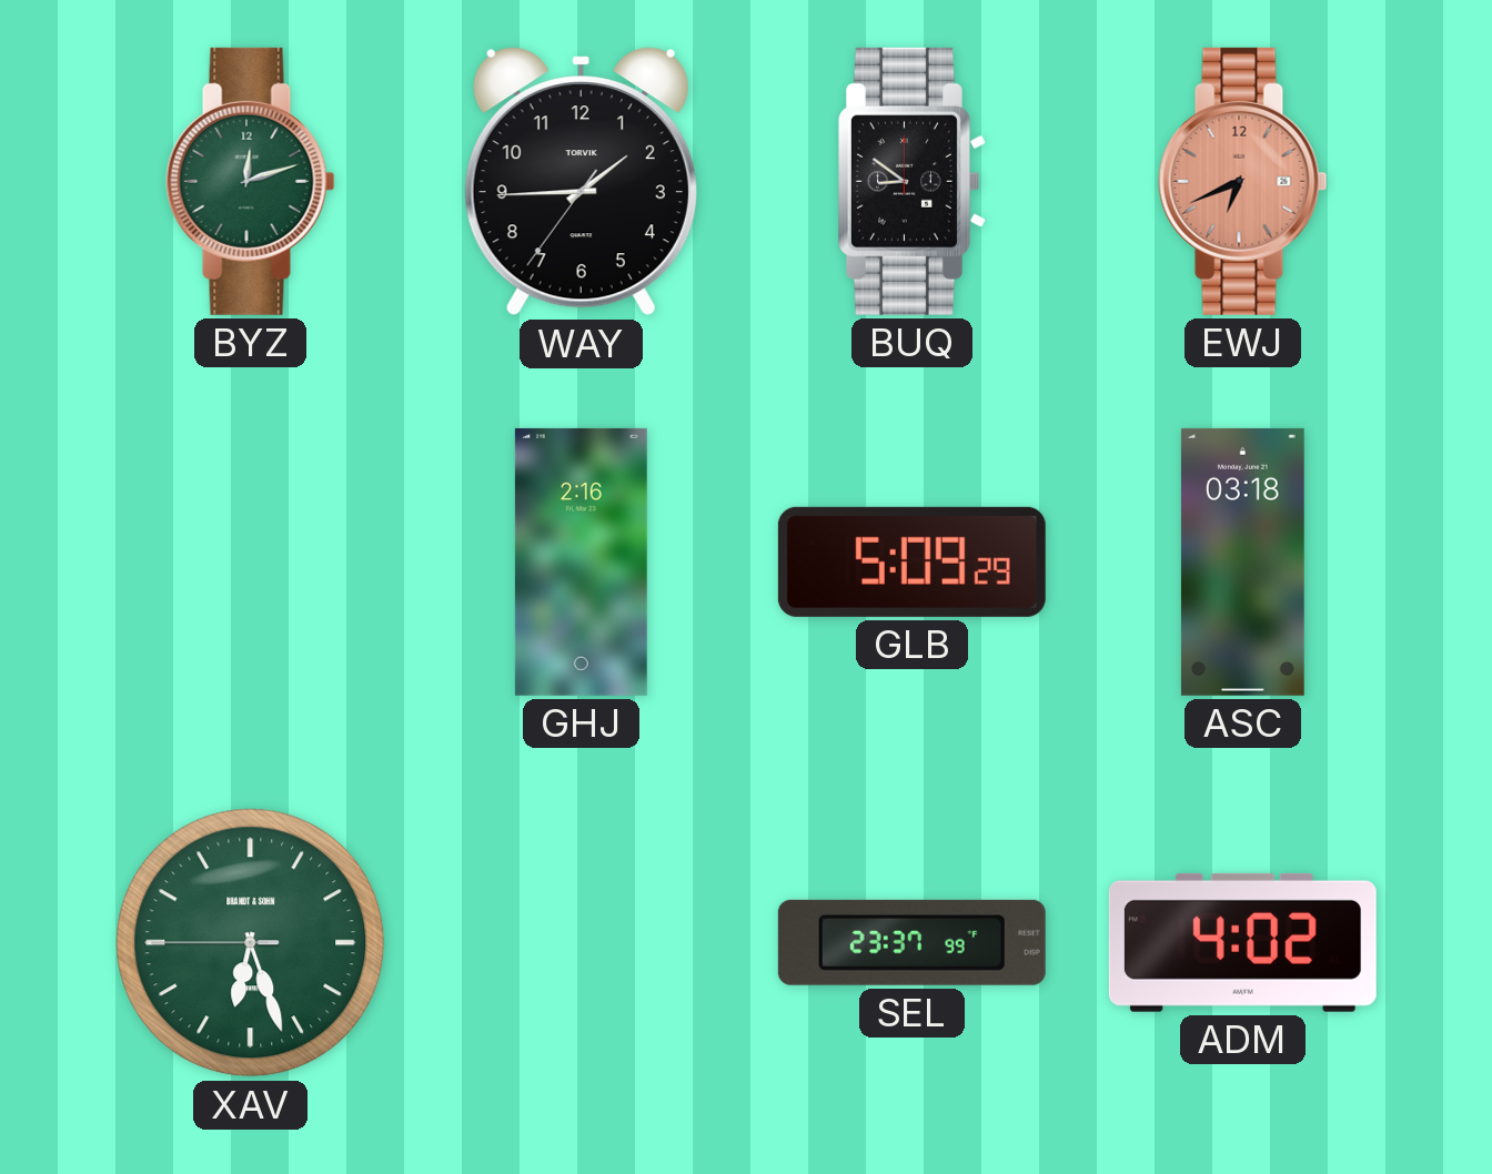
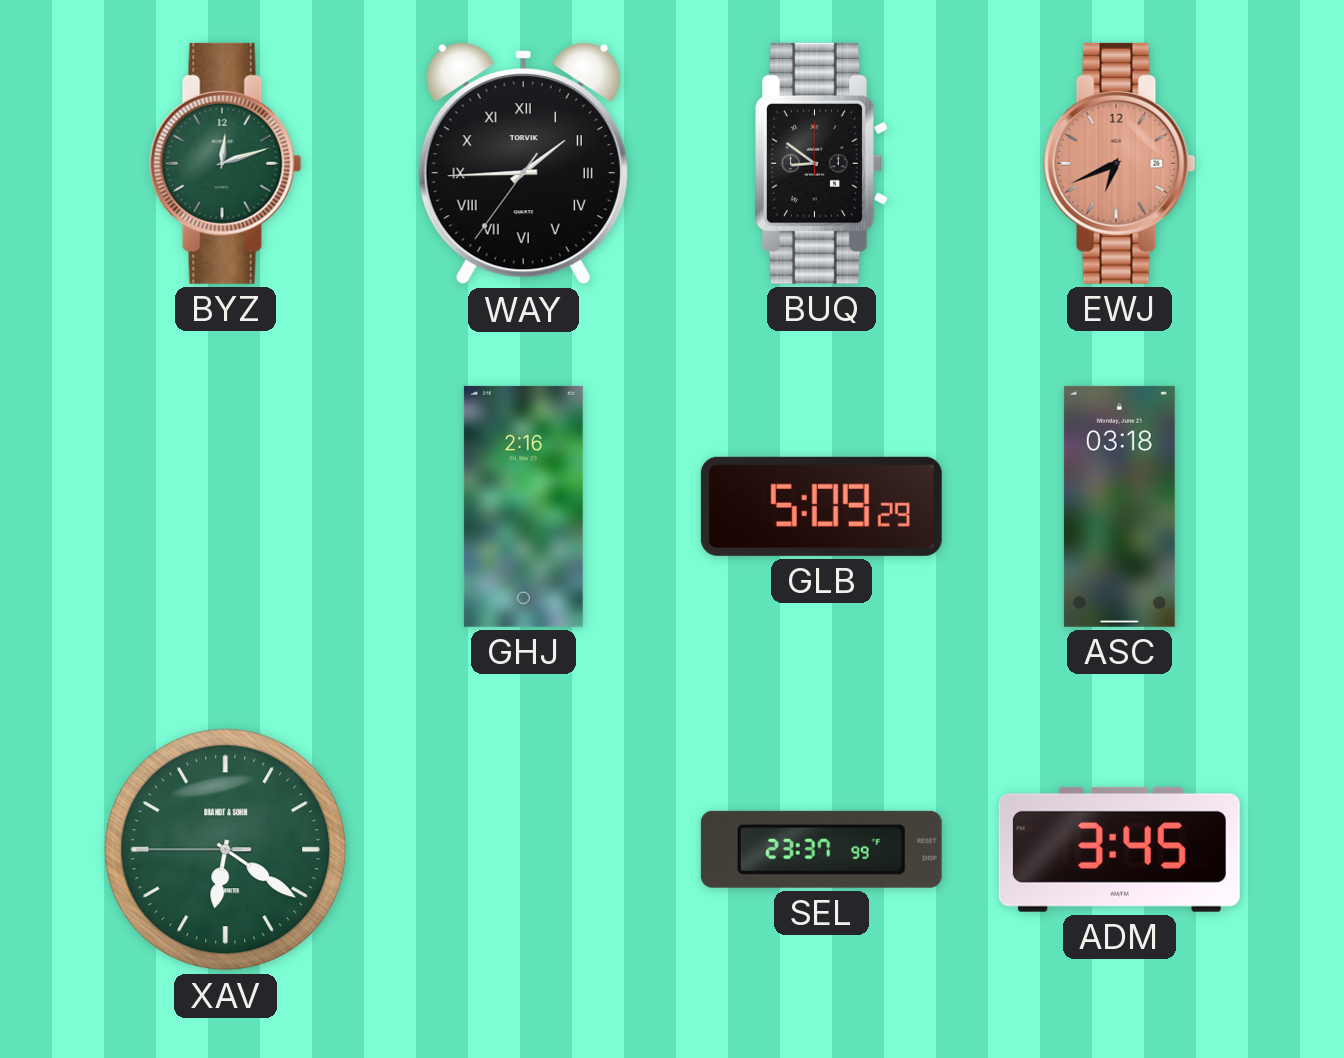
WAY numerals: Arabic -> Roman (523, 164)
XAV: 6:26 -> 6:20 (226, 850)
ADM: 4:02 -> 3:45 (1119, 849)
